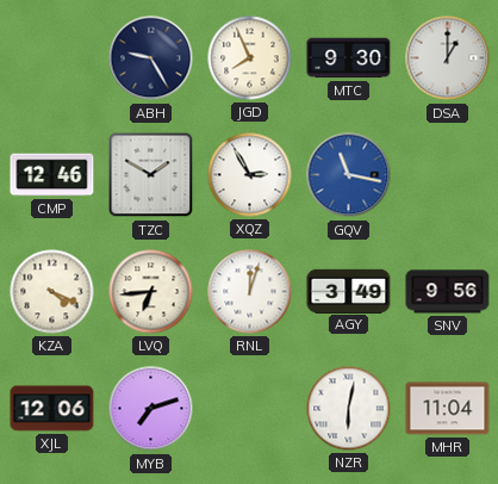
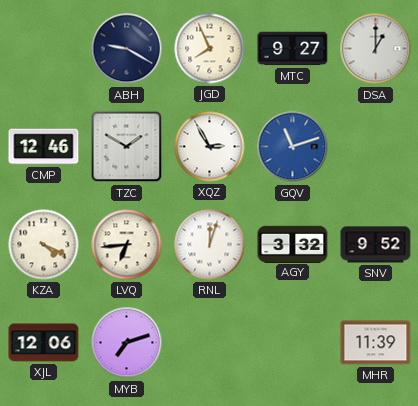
ABH: 9:25 -> 9:20 (127, 49)
MTC: 9:30 -> 9:27 (293, 49)
GQV: 11:17 -> 11:12 (293, 147)
AGY: 3:49 -> 3:32 (293, 244)
SNV: 9:56 -> 9:52 (376, 245)
NZR: 6:02 -> none (349, 409)
MHR: 11:04 -> 11:39 (376, 343)
